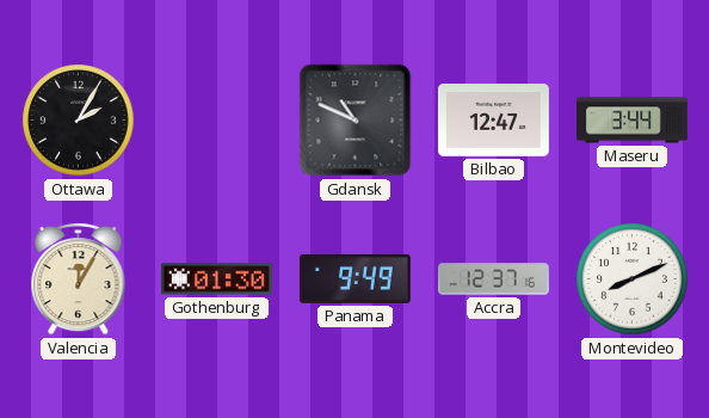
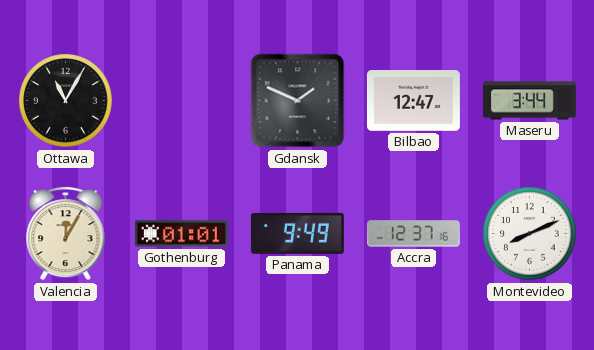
Ottawa: 2:05 -> 11:05 (66, 101)
Gdansk: 10:49 -> 1:49 (298, 101)
Gothenburg: 01:30 -> 01:01 (181, 234)
